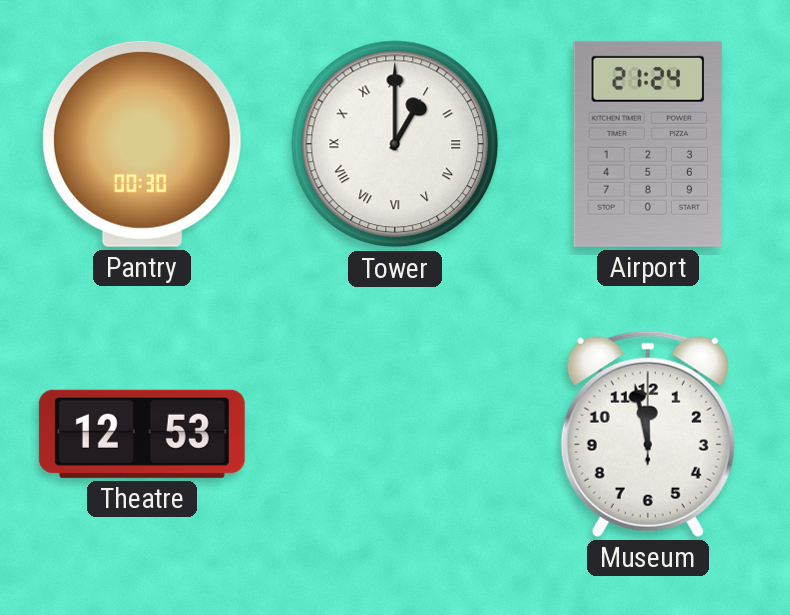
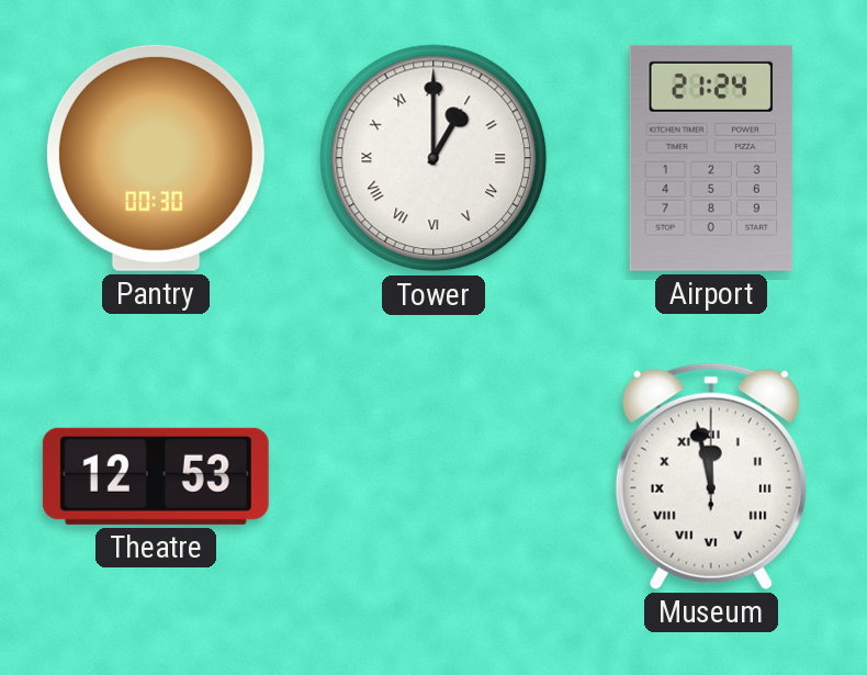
Museum numerals: Arabic -> Roman (711, 476)
